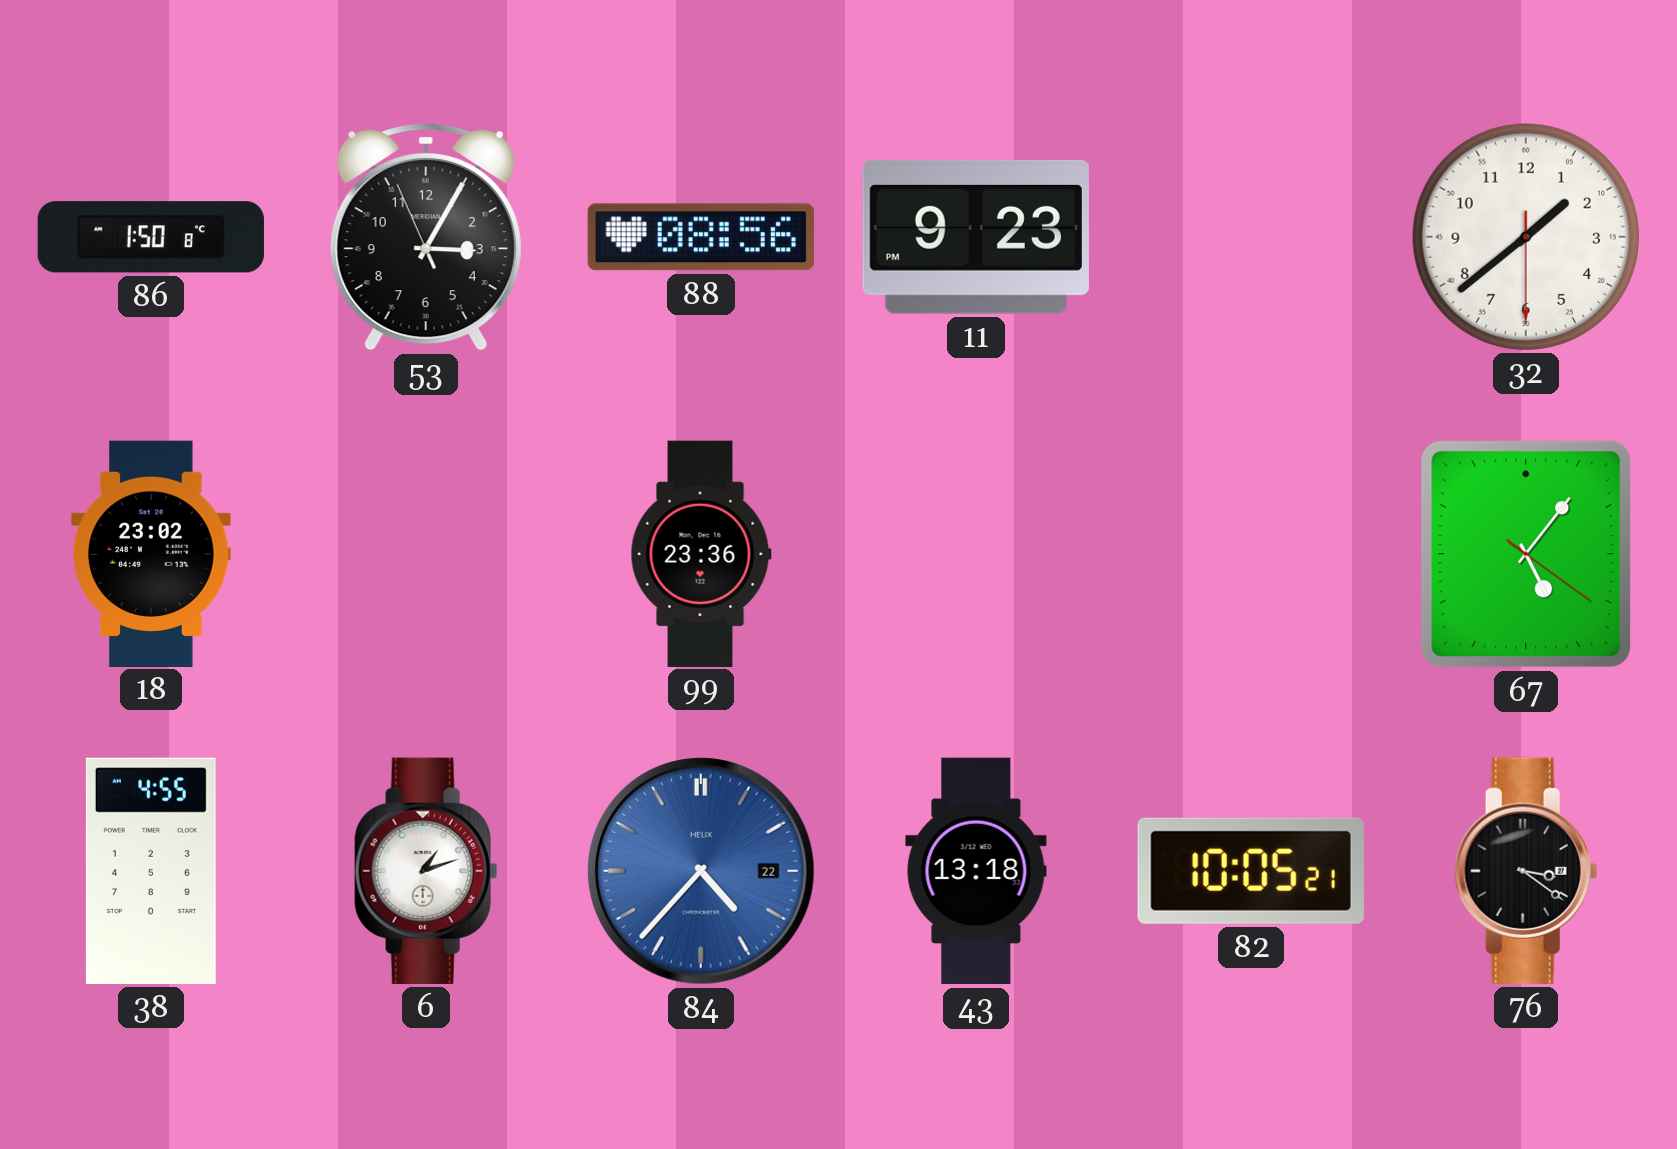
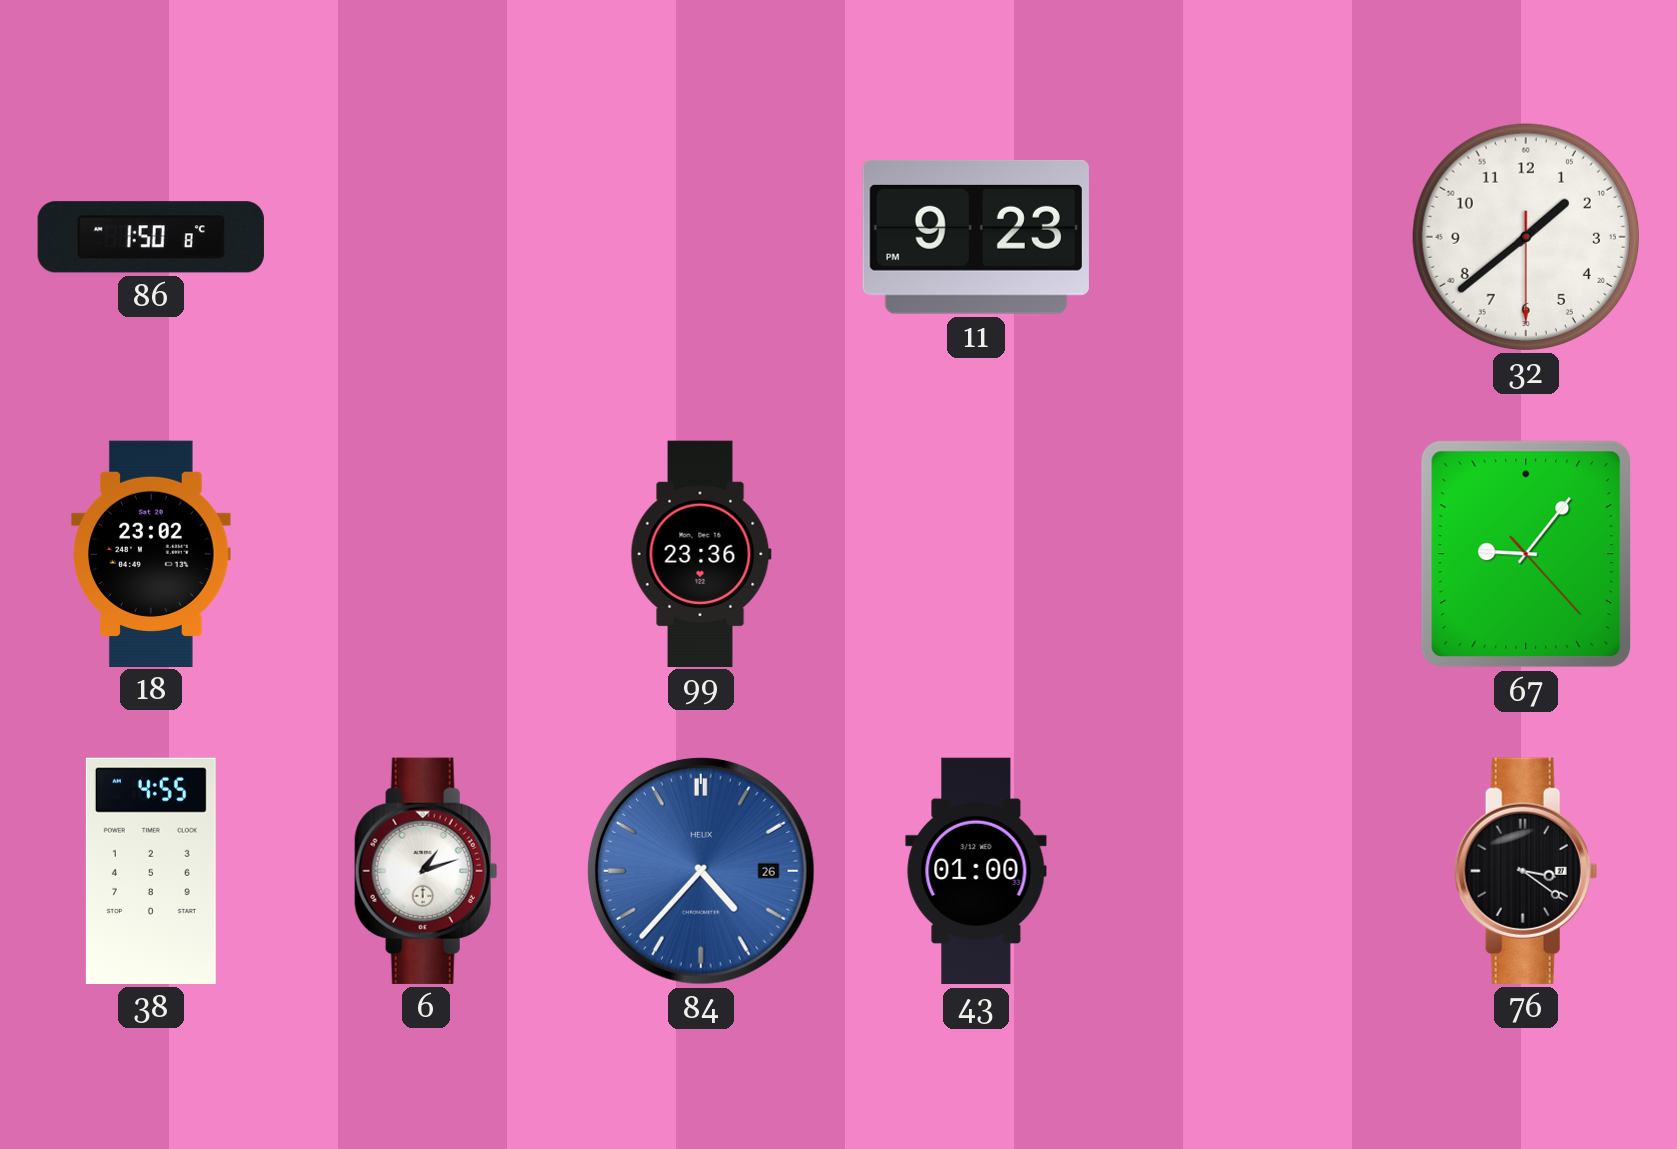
53: 3:04 -> none (426, 237)
88: 08:56 -> none (701, 237)
67: 5:06 -> 9:06 (1526, 554)
84 date: 22 -> 26 (701, 871)
43: 13:18 -> 01:00 (976, 871)
82: 10:05 -> none (1251, 871)
